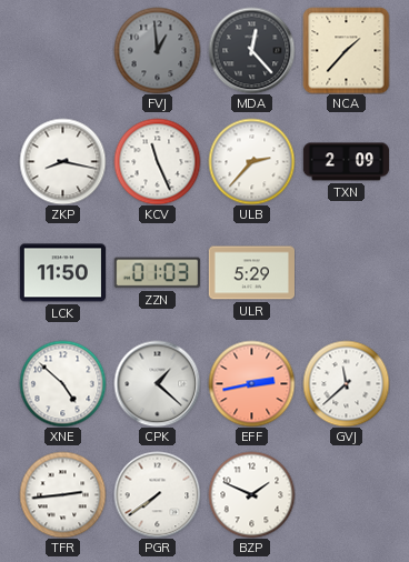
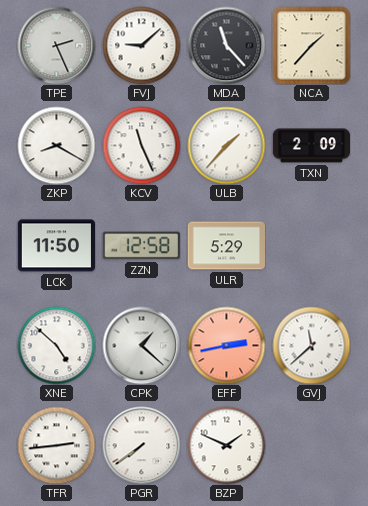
TPE: none -> 2:26 (56, 45)
FVJ: 12:59 -> 9:08 (141, 45)
FVJ dial: grey -> white (141, 45)
MDA: 12:23 -> 11:23 (226, 45)
ZKP: 8:17 -> 8:20 (56, 145)
ULB: 2:37 -> 1:37 (226, 145)
ZZN: 01:03 -> 12:58 (141, 246)
